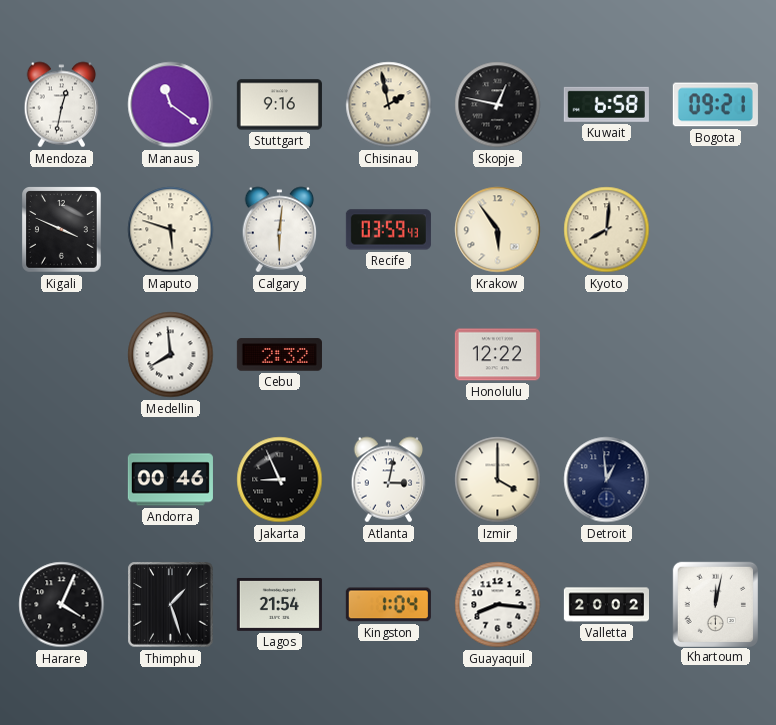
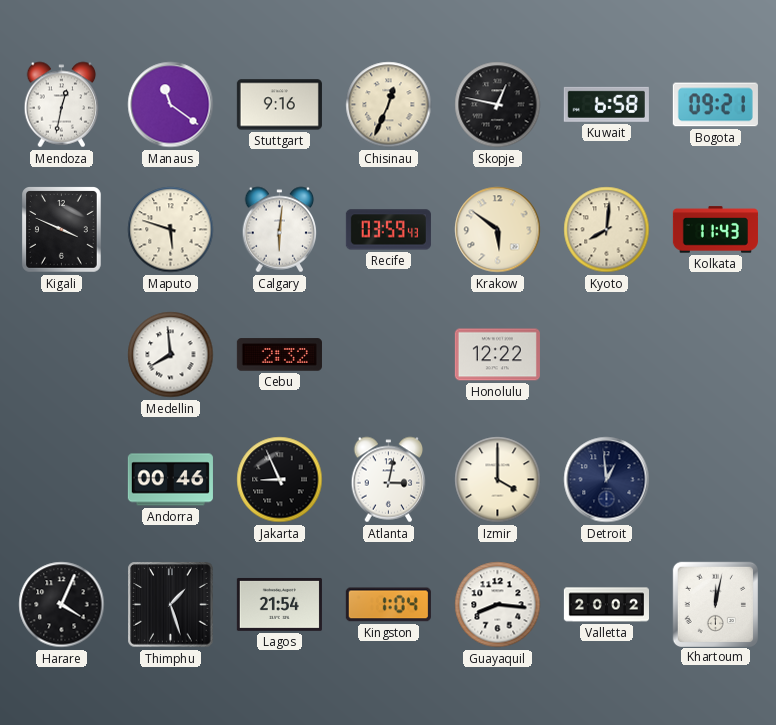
Chisinau: 1:58 -> 12:34 (389, 105)
Krakow: 5:54 -> 5:51 (498, 230)
Kolkata: none -> 11:43 (715, 230)
